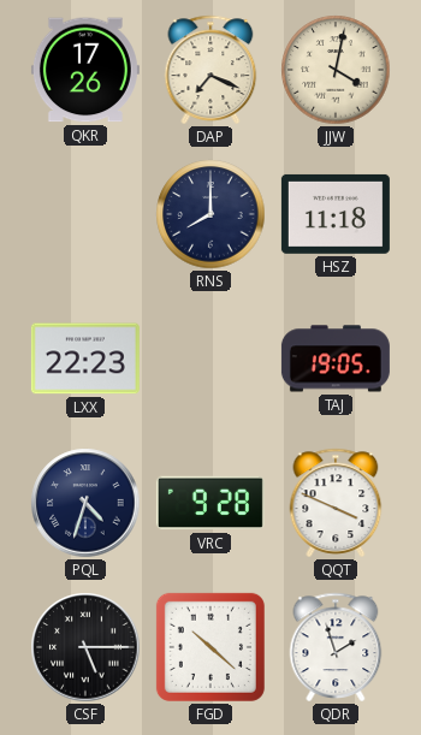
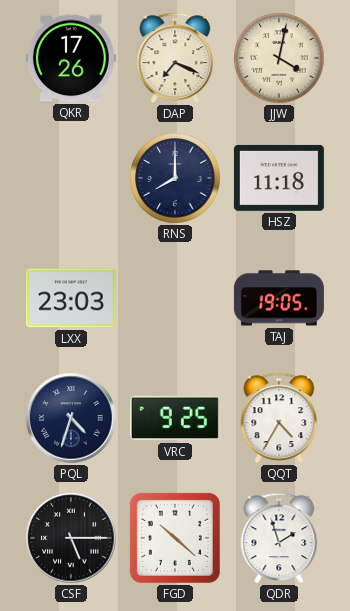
LXX: 22:23 -> 23:03 (71, 298)
VRC: 9:28 -> 9:25 (175, 418)
QQT: 3:49 -> 4:35 (279, 418)
